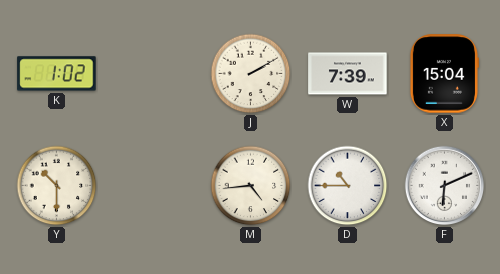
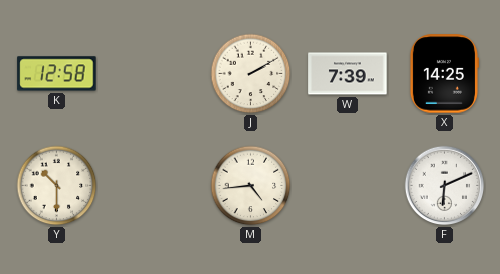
K: 1:02 -> 12:58 (57, 74)
X: 15:04 -> 14:25 (444, 74)
D: 10:45 -> none (348, 186)
